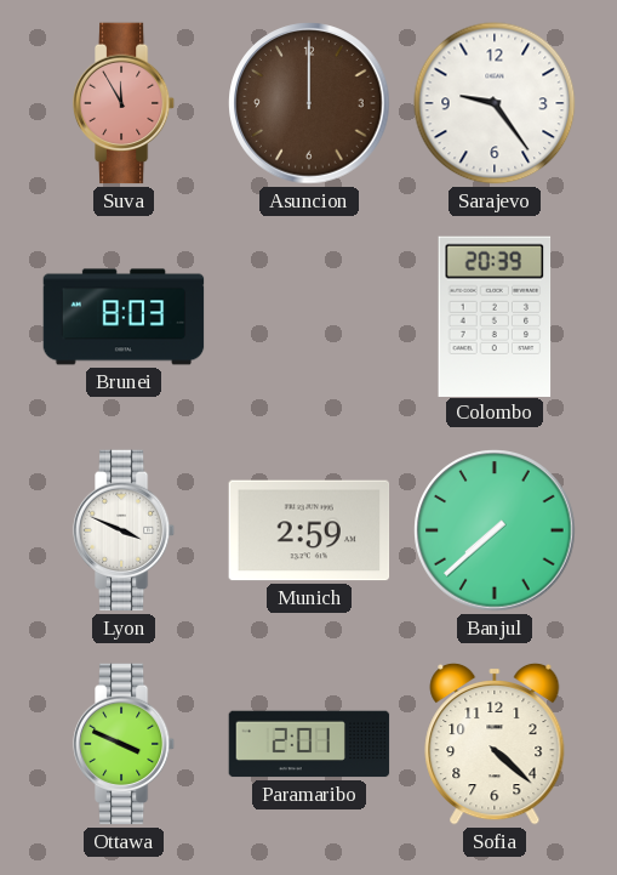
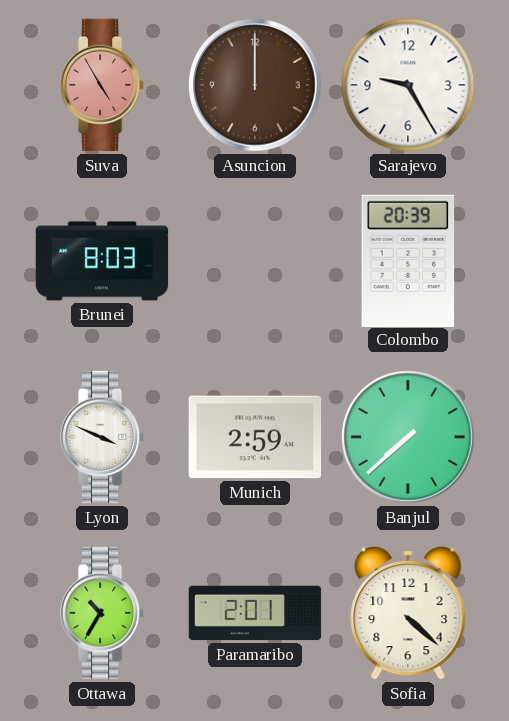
Suva: 11:55 -> 4:55 (102, 85)
Sarajevo: 9:24 -> 9:25 (408, 85)
Ottawa: 3:49 -> 10:35 (102, 613)
